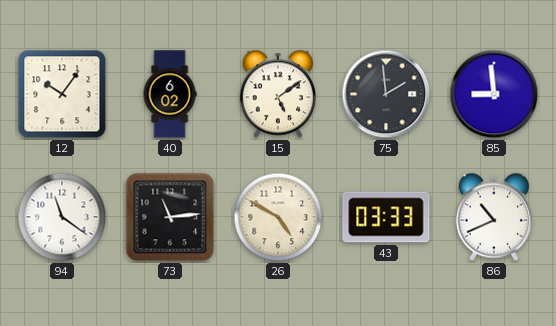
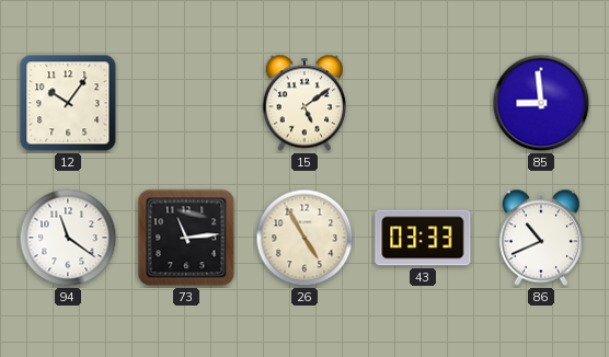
40: 6:02 -> none (170, 94)
75: 1:59 -> none (386, 94)
26: 4:50 -> 4:55 (304, 238)
